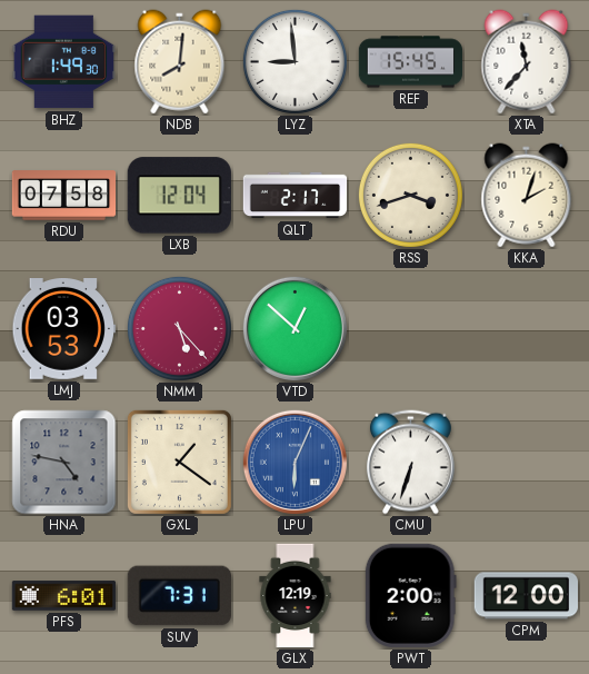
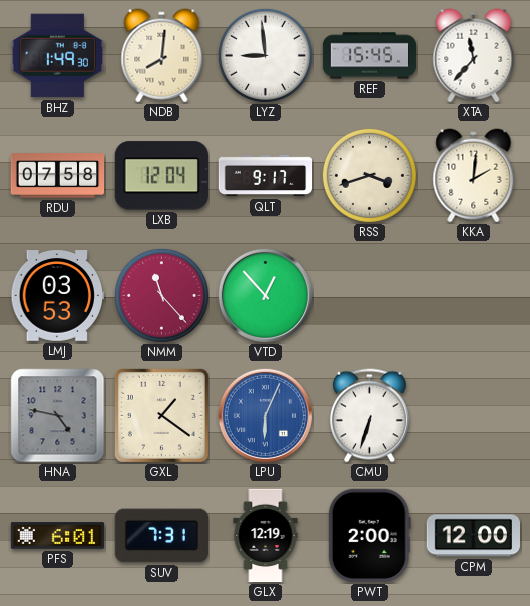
QLT: 2:17 -> 9:17 (266, 176)
KKA: 2:03 -> 2:01 (474, 176)
NMM: 5:23 -> 11:23 (161, 295)
VTD: 12:52 -> 12:53 (265, 295)
